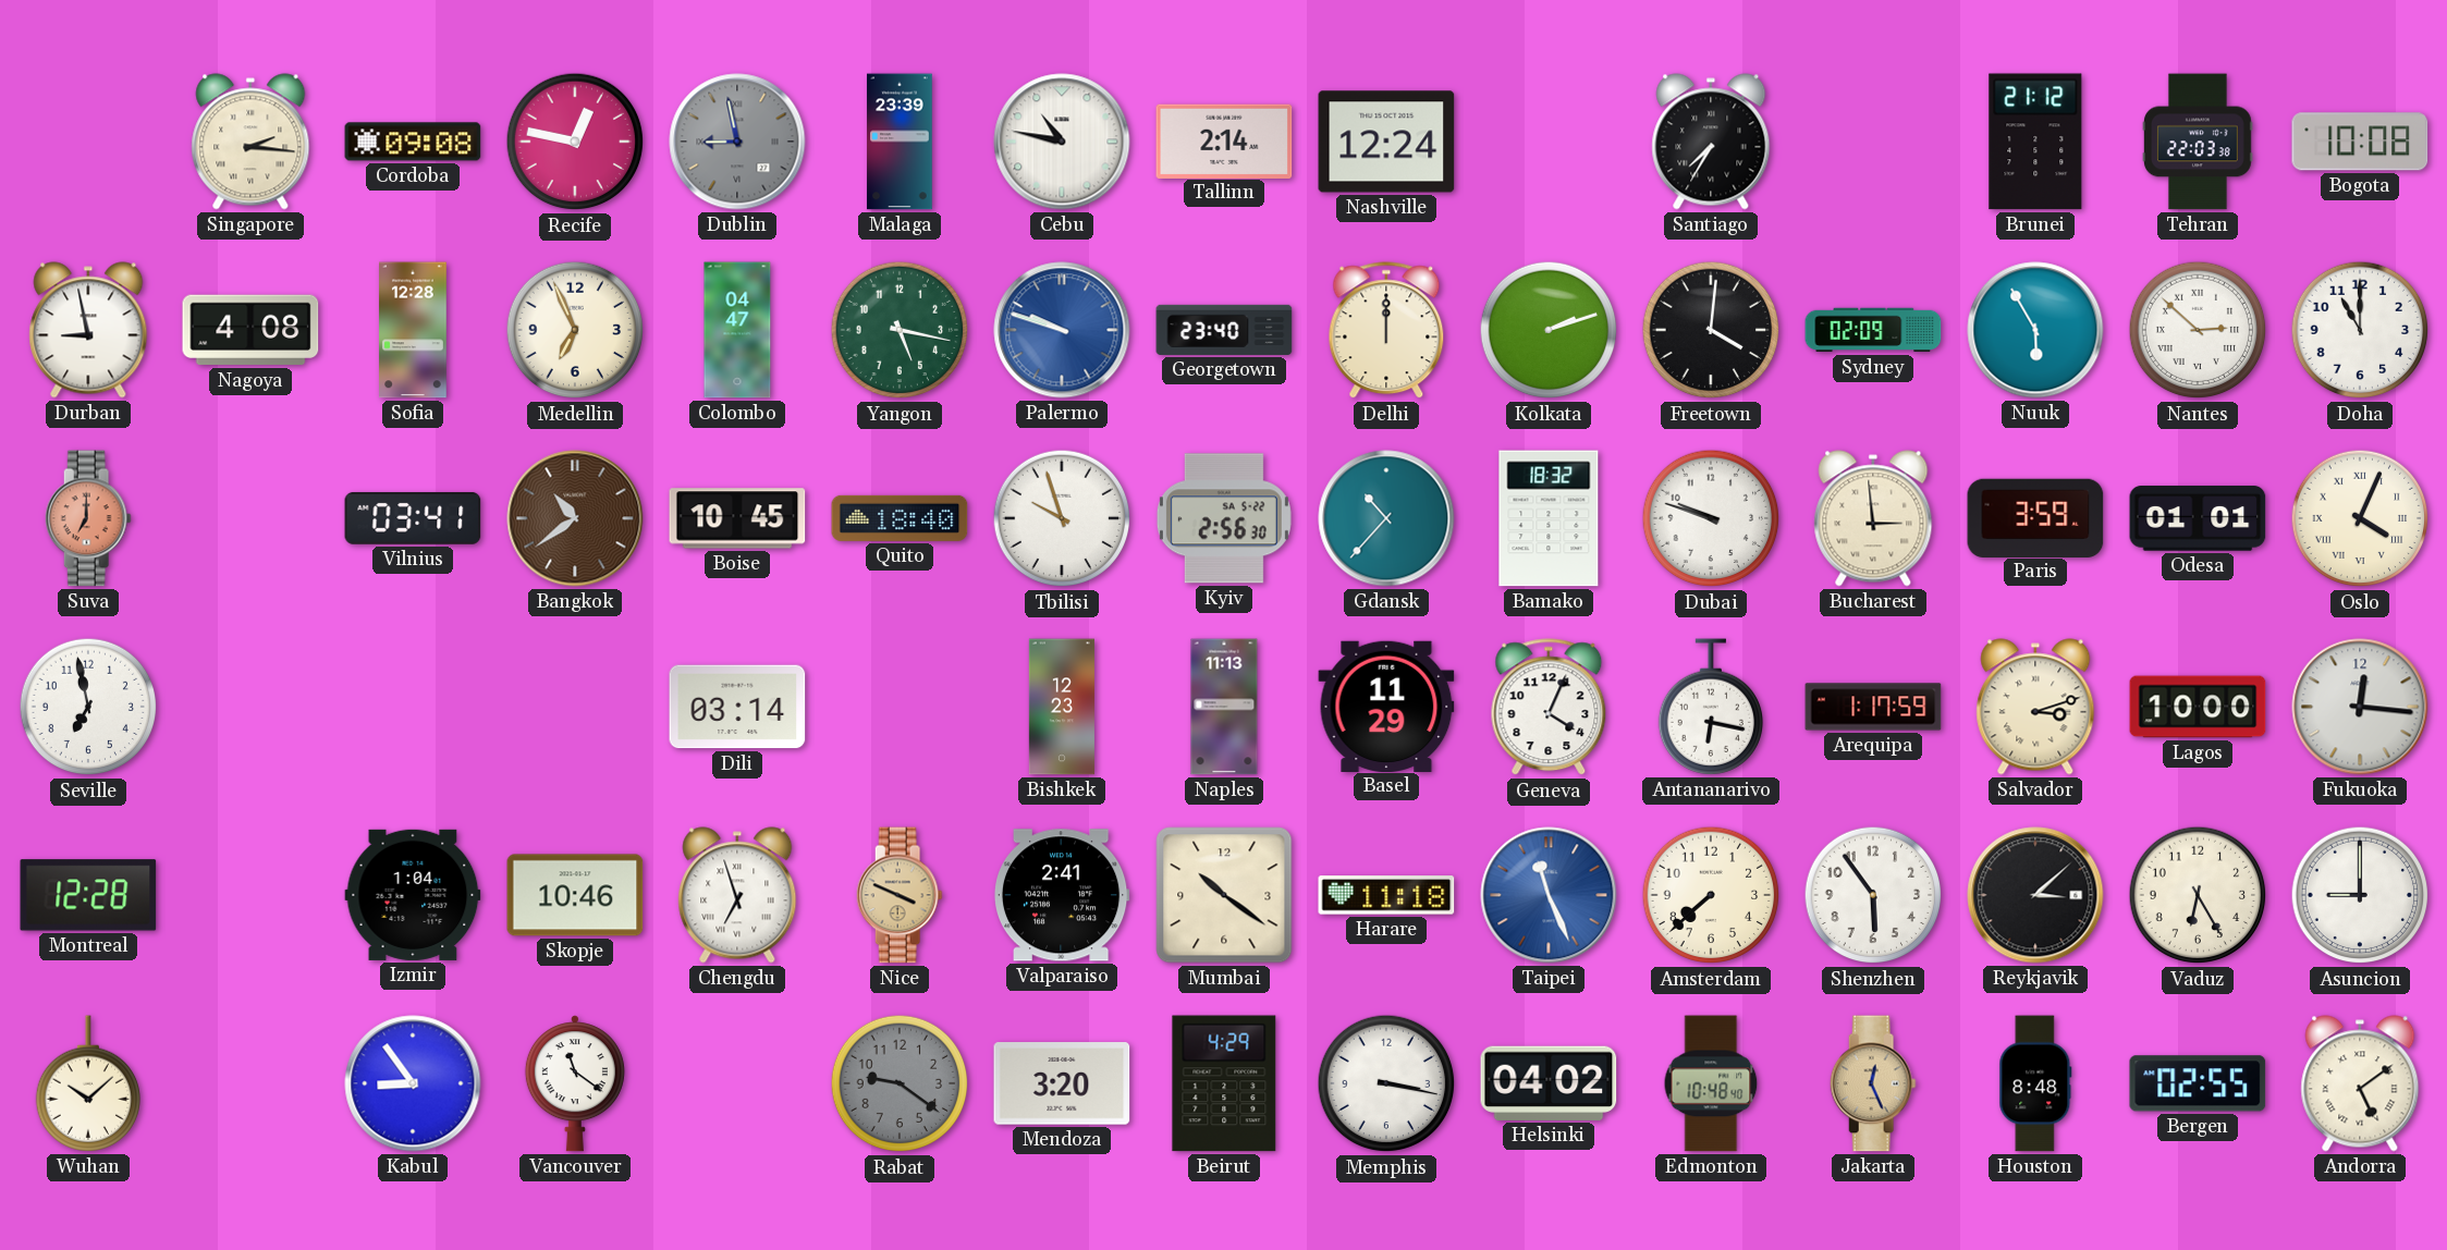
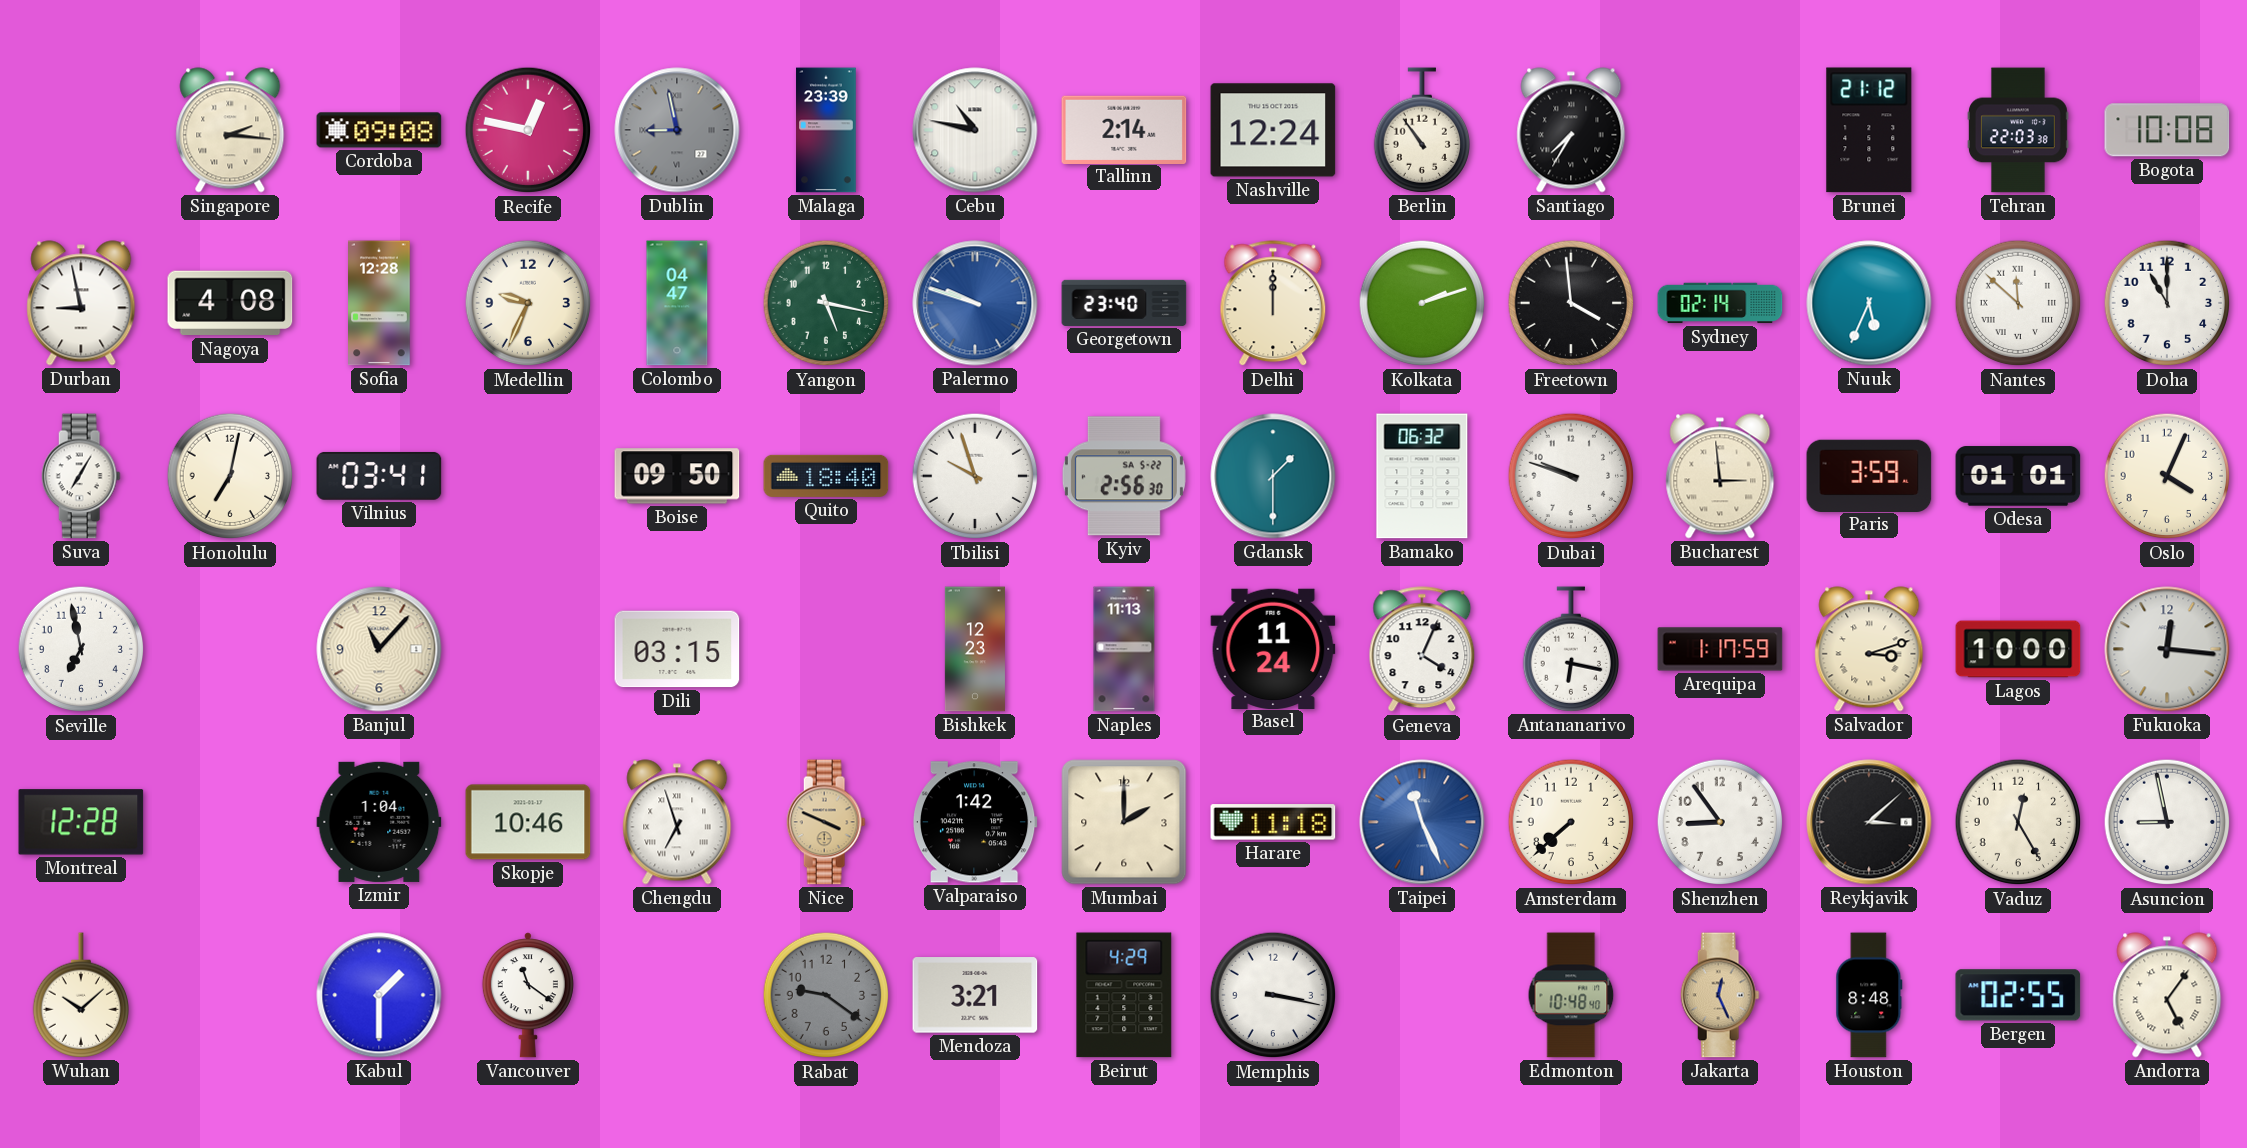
Berlin: none -> 10:54 (1421, 130)
Medellin: 6:56 -> 9:34 (528, 303)
Freetown: 4:01 -> 3:59 (1571, 303)
Sydney: 02:09 -> 02:14 (1720, 303)
Nuuk: 5:55 -> 5:34 (1869, 303)
Nantes: 2:52 -> 11:52 (2018, 303)
Suva: 7:00 -> 7:05 (81, 476)
Suva dial: salmon -> white (81, 476)
Honolulu: none -> 7:02 (230, 476)
Bangkok: 10:39 -> none (575, 518)
Boise: 10:45 -> 09:50 (677, 476)
Gdansk: 10:37 -> 1:30 (1273, 476)
Bamako: 18:32 -> 06:32 (1422, 476)
Oslo numerals: Roman -> Arabic (2167, 476)
Banjul: none -> 11:07 (379, 649)
Dili: 03:14 -> 03:15 (677, 649)
Basel: 11:29 -> 11:24 (1273, 648)
Valparaiso: 2:41 -> 1:42 (975, 822)
Mumbai: 10:21 -> 2:00 (1124, 822)
Shenzhen: 5:54 -> 8:54 (1720, 822)
Vaduz: 6:25 -> 12:25 (2018, 822)
Asuncion: 9:00 -> 8:58 (2167, 822)
Kabul: 8:54 -> 1:30 (379, 995)
Mendoza: 3:20 -> 3:21 (975, 995)
Helsinki: 04:02 -> none (1549, 1083)
Andorra: 5:09 -> 5:06 (2167, 995)
